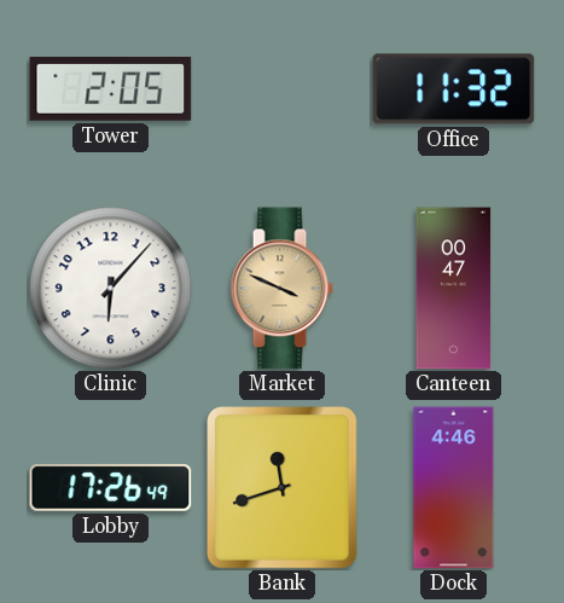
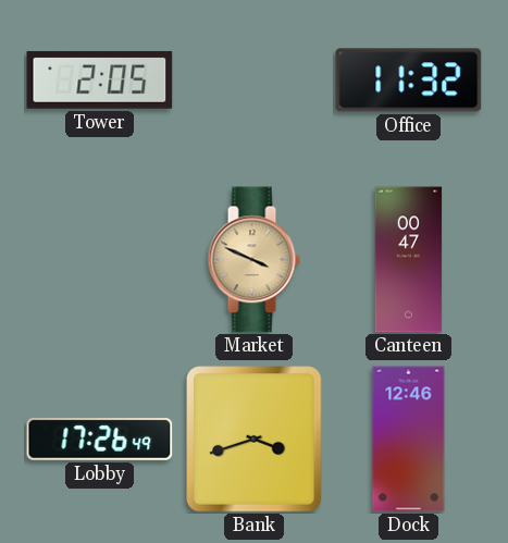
Clinic: 6:07 -> none (111, 289)
Bank: 11:42 -> 3:42 (255, 440)
Dock: 4:46 -> 12:46 (409, 440)
